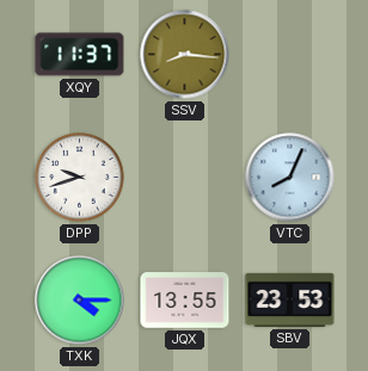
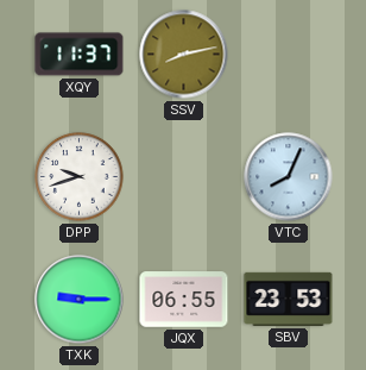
SSV: 8:16 -> 8:13 (184, 55)
TXK: 4:15 -> 9:15 (80, 300)
JQX: 13:55 -> 06:55 (184, 300)
